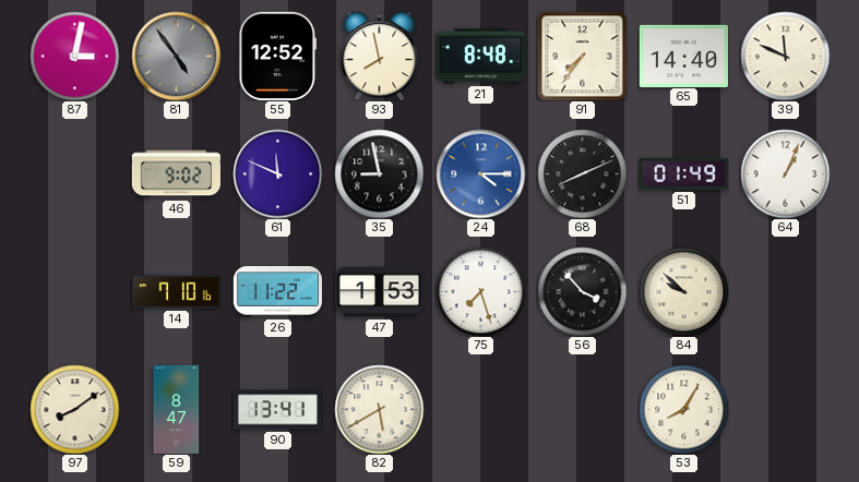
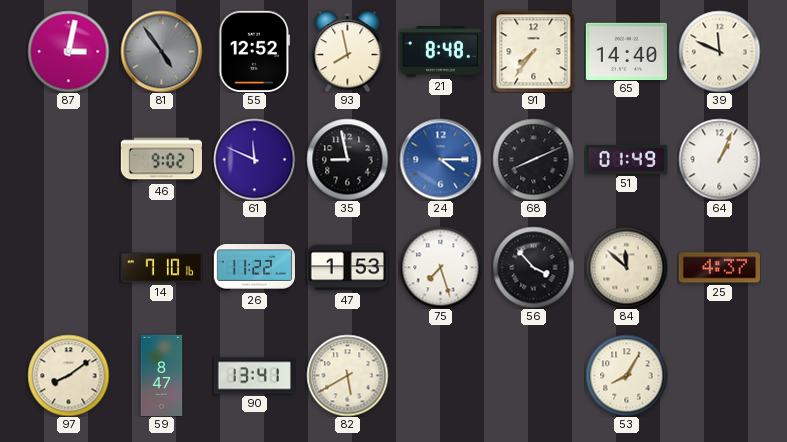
84: 9:52 -> 11:52 (626, 267)
25: none -> 4:37 (719, 268)
